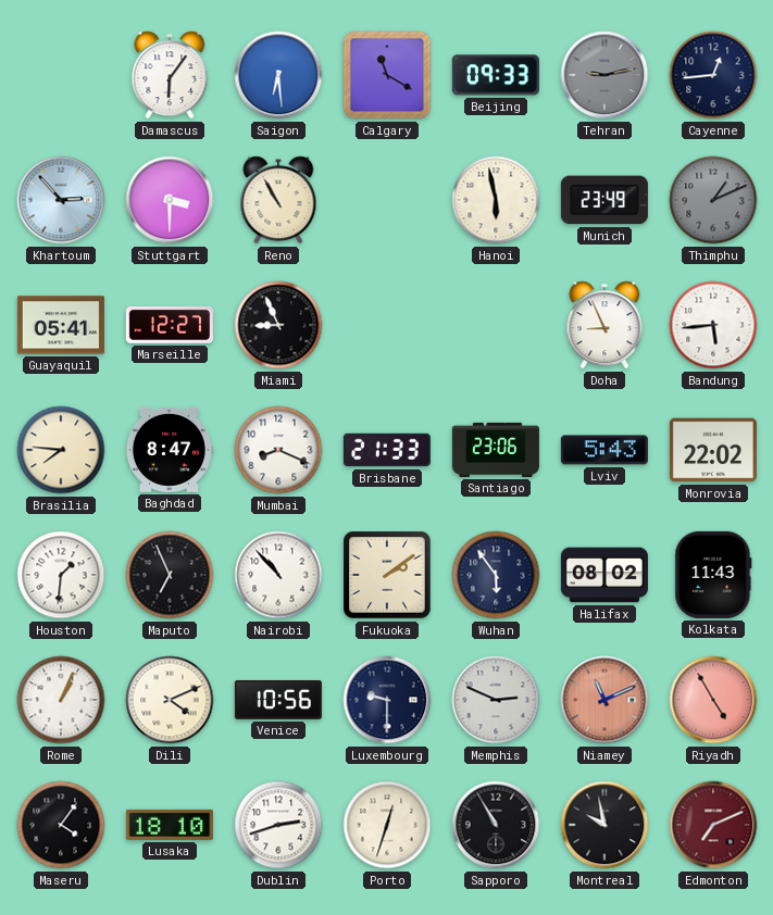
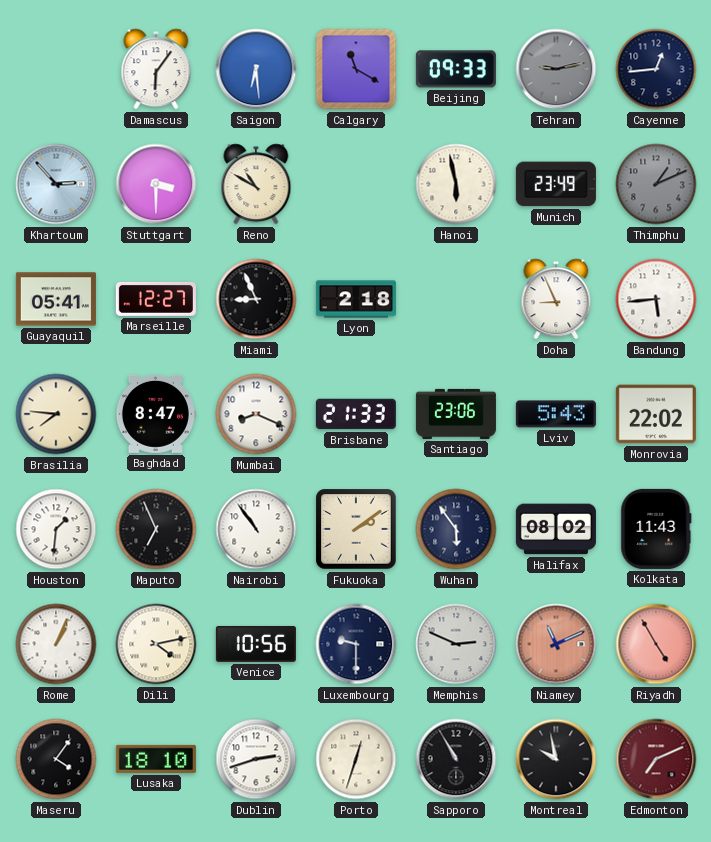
Reno: 10:55 -> 10:50 (256, 184)
Lyon: none -> 2:18 (356, 299)
Nairobi: 10:53 -> 10:54 (256, 529)
Dili: 4:11 -> 4:13 (156, 644)
